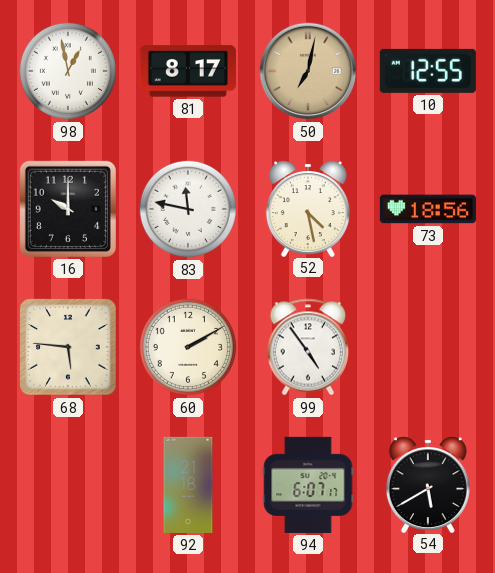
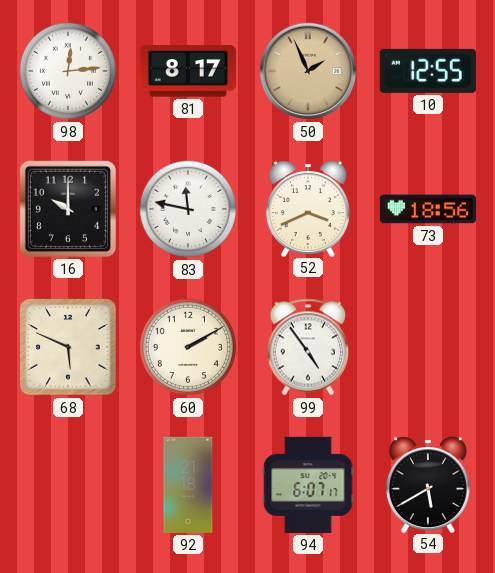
98: 12:58 -> 12:14 (68, 71)
50: 7:02 -> 1:56 (308, 71)
52: 4:28 -> 3:41 (308, 208)
68: 5:46 -> 5:49 (68, 347)
